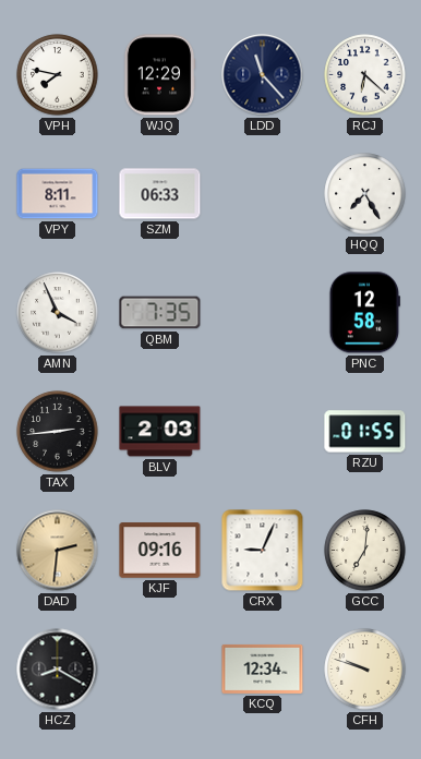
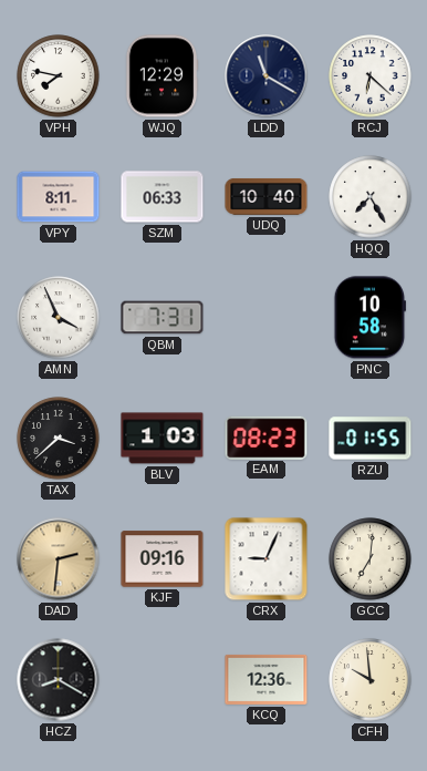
LDD: 11:23 -> 11:20 (267, 76)
UDQ: none -> 10:40 (267, 196)
QBM: 7:35 -> 7:31 (163, 318)
PNC: 12:58 -> 10:58 (369, 318)
TAX: 2:44 -> 3:38 (59, 439)
BLV: 2:03 -> 1:03 (163, 439)
EAM: none -> 08:23 (267, 438)
KCQ: 12:34 -> 12:36 (267, 679)
CFH: 9:48 -> 9:59 (371, 680)
